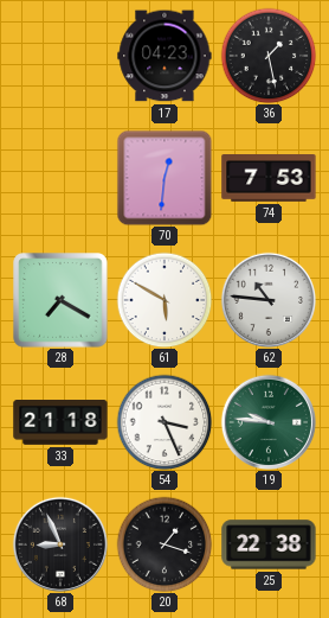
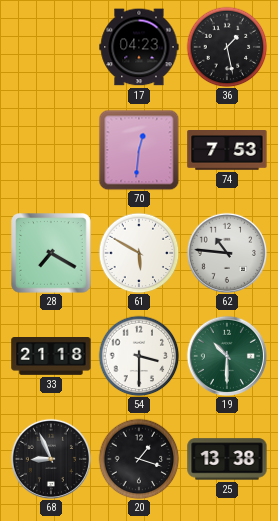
54: 3:26 -> 3:30 (139, 356)
19: 9:46 -> 10:30 (226, 355)
25: 22:38 -> 13:38 (227, 459)
